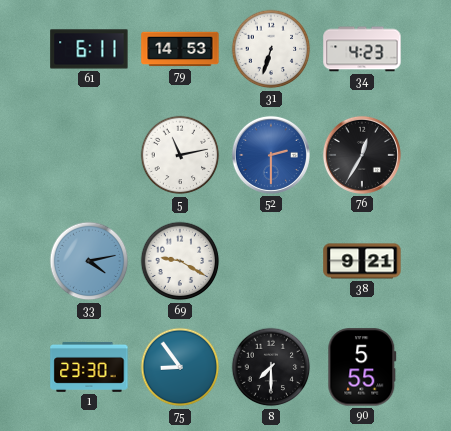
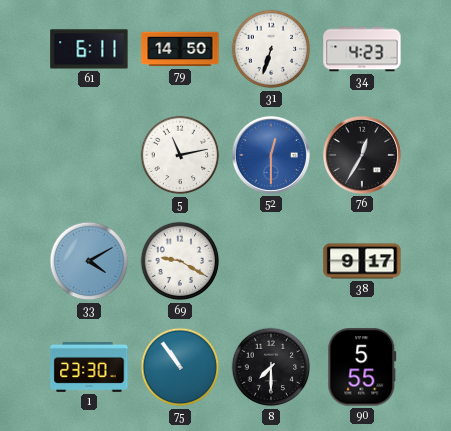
79: 14:53 -> 14:50 (180, 49)
52: 2:30 -> 12:30 (271, 155)
33: 4:13 -> 4:10 (89, 261)
38: 9:21 -> 9:17 (362, 261)
75: 8:54 -> 10:54 (180, 367)
